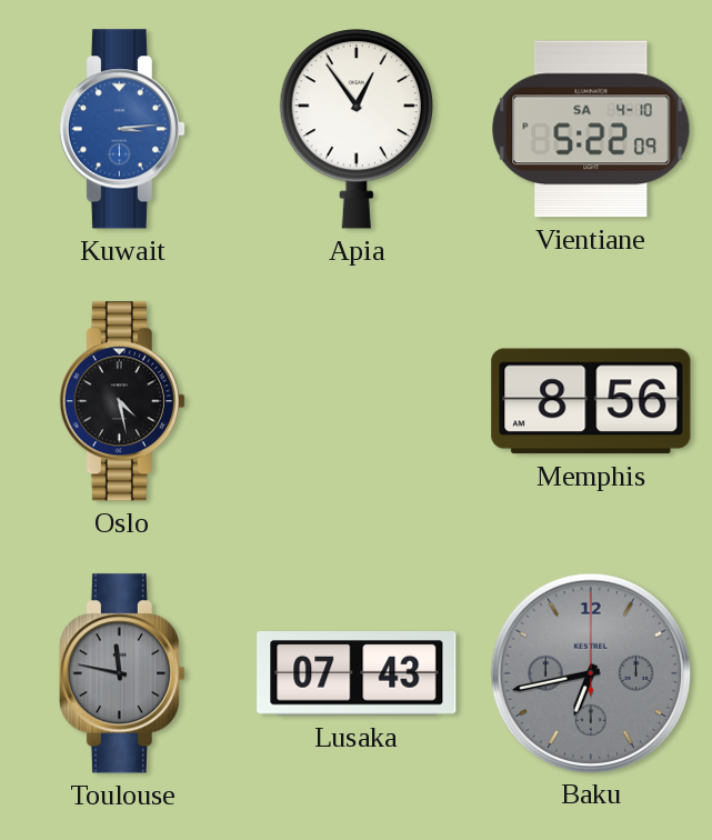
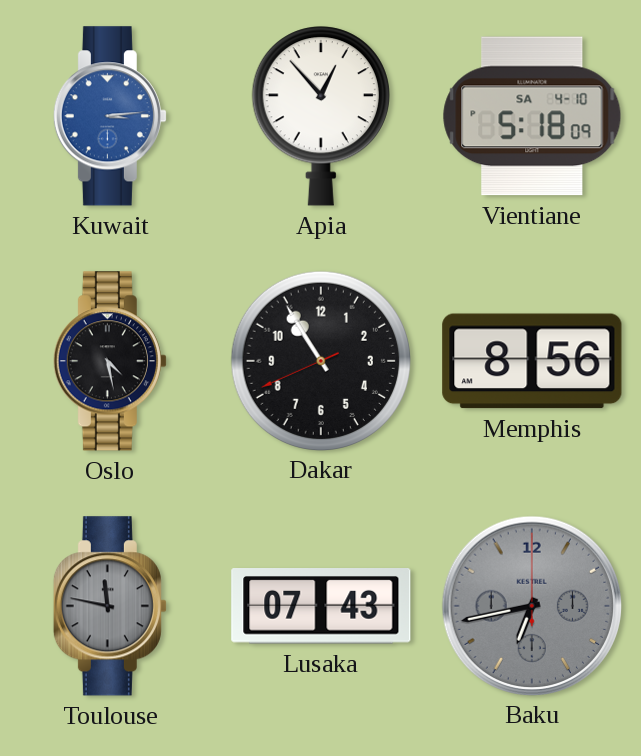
Apia: 12:54 -> 12:53 (321, 116)
Vientiane: 5:22 -> 5:18 (532, 116)
Dakar: none -> 10:54 (320, 360)
